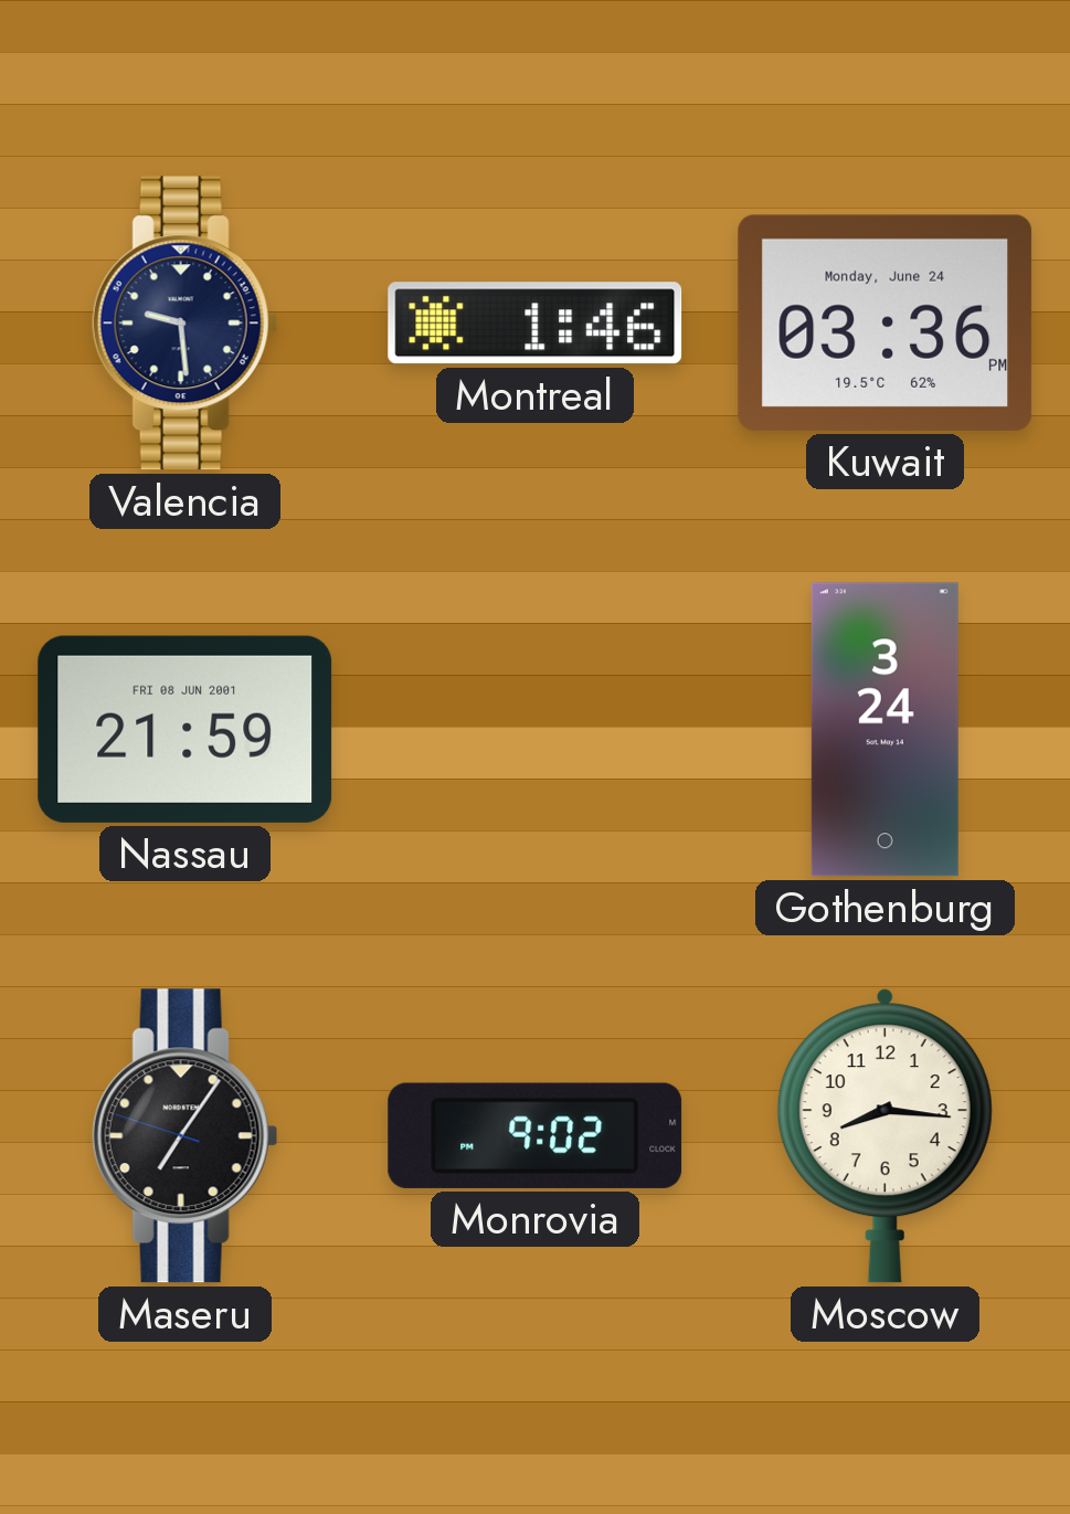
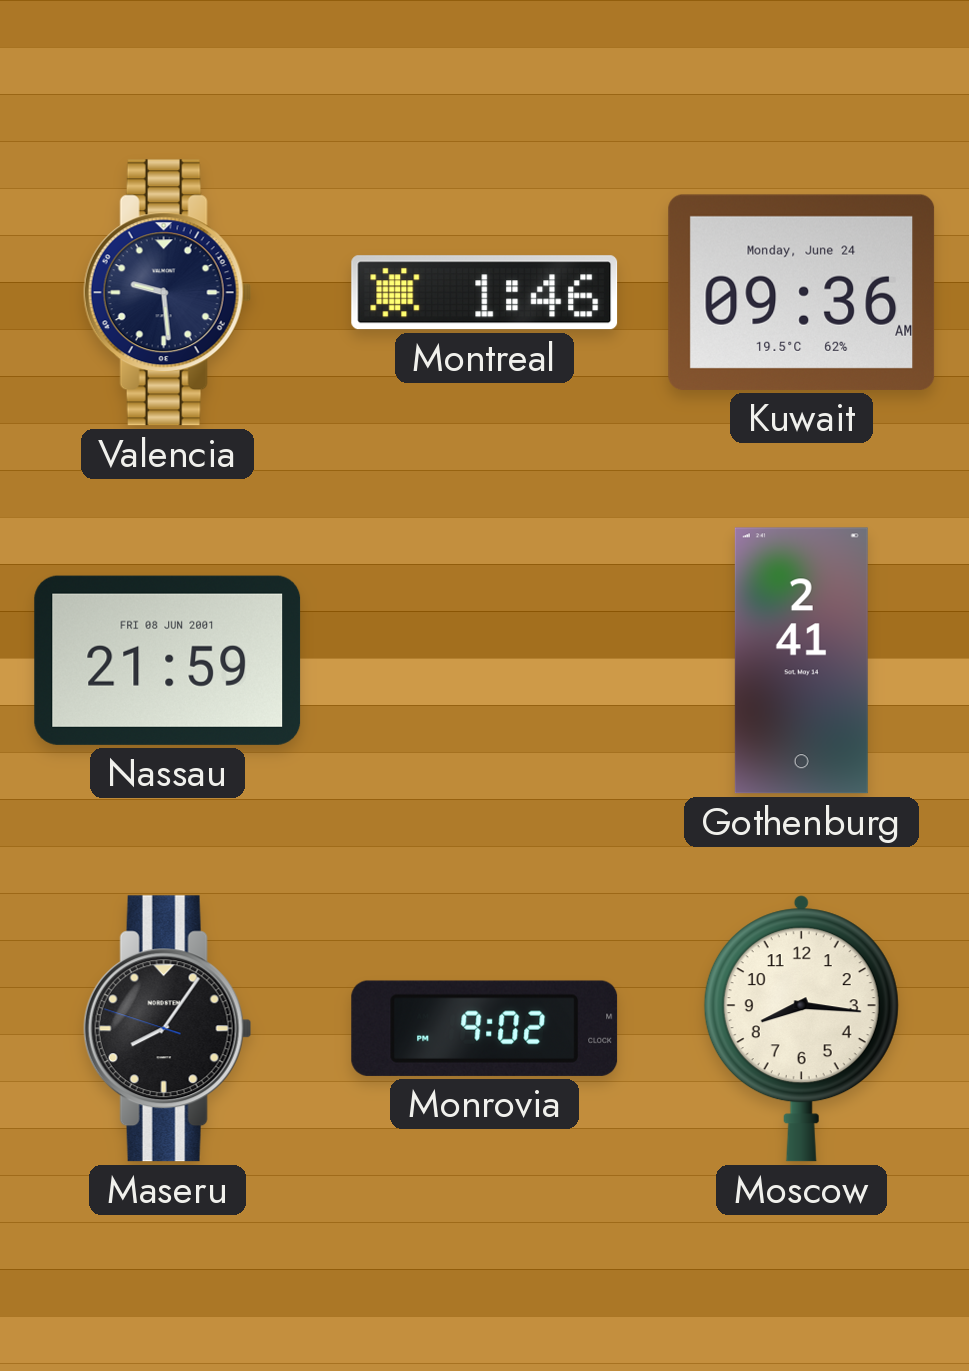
Kuwait: 03:36 -> 09:36 (802, 292)
Gothenburg: 3:24 -> 2:41 (801, 661)
Maseru: 7:05 -> 8:05 (167, 1029)
